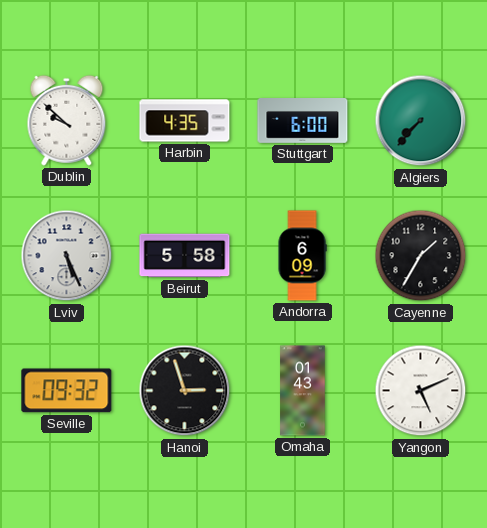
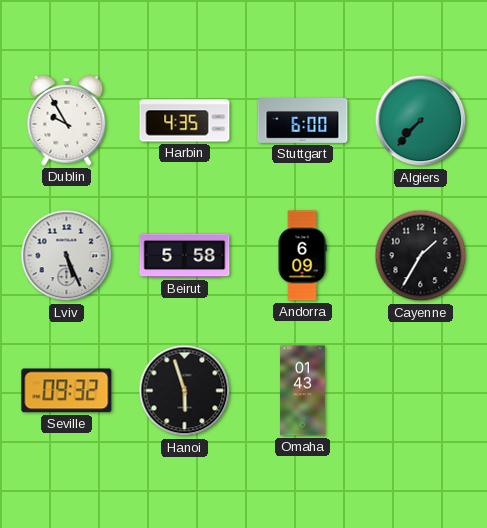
Dublin: 9:52 -> 9:55 (67, 120)
Hanoi: 2:57 -> 5:57 (185, 391)
Yangon: 5:11 -> none (421, 391)
